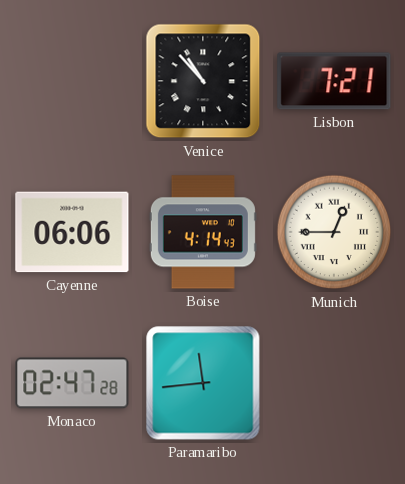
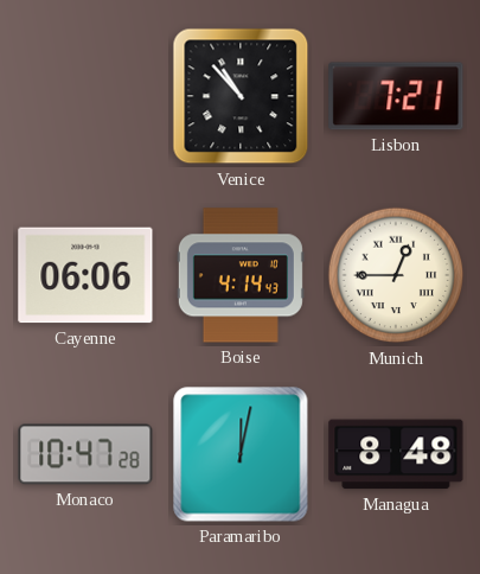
Monaco: 02:47 -> 10:47 (85, 454)
Paramaribo: 11:44 -> 12:02 (241, 454)
Managua: none -> 8:48 (396, 454)
